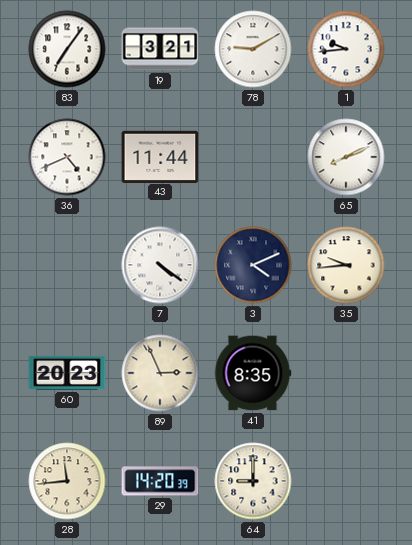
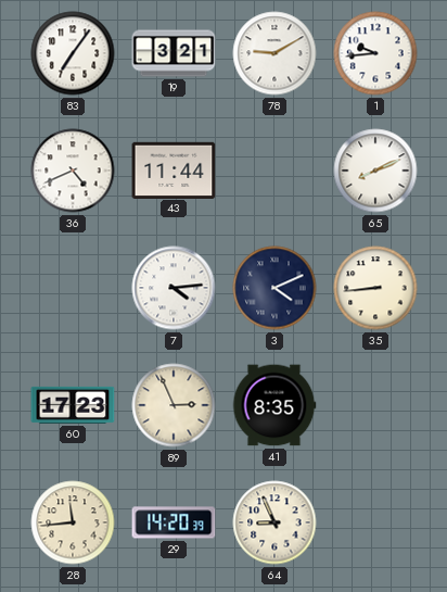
7: 4:21 -> 4:14 (174, 288)
35: 9:44 -> 8:44 (375, 288)
60: 20:23 -> 17:23 (73, 405)
64: 9:00 -> 8:56 (274, 522)
